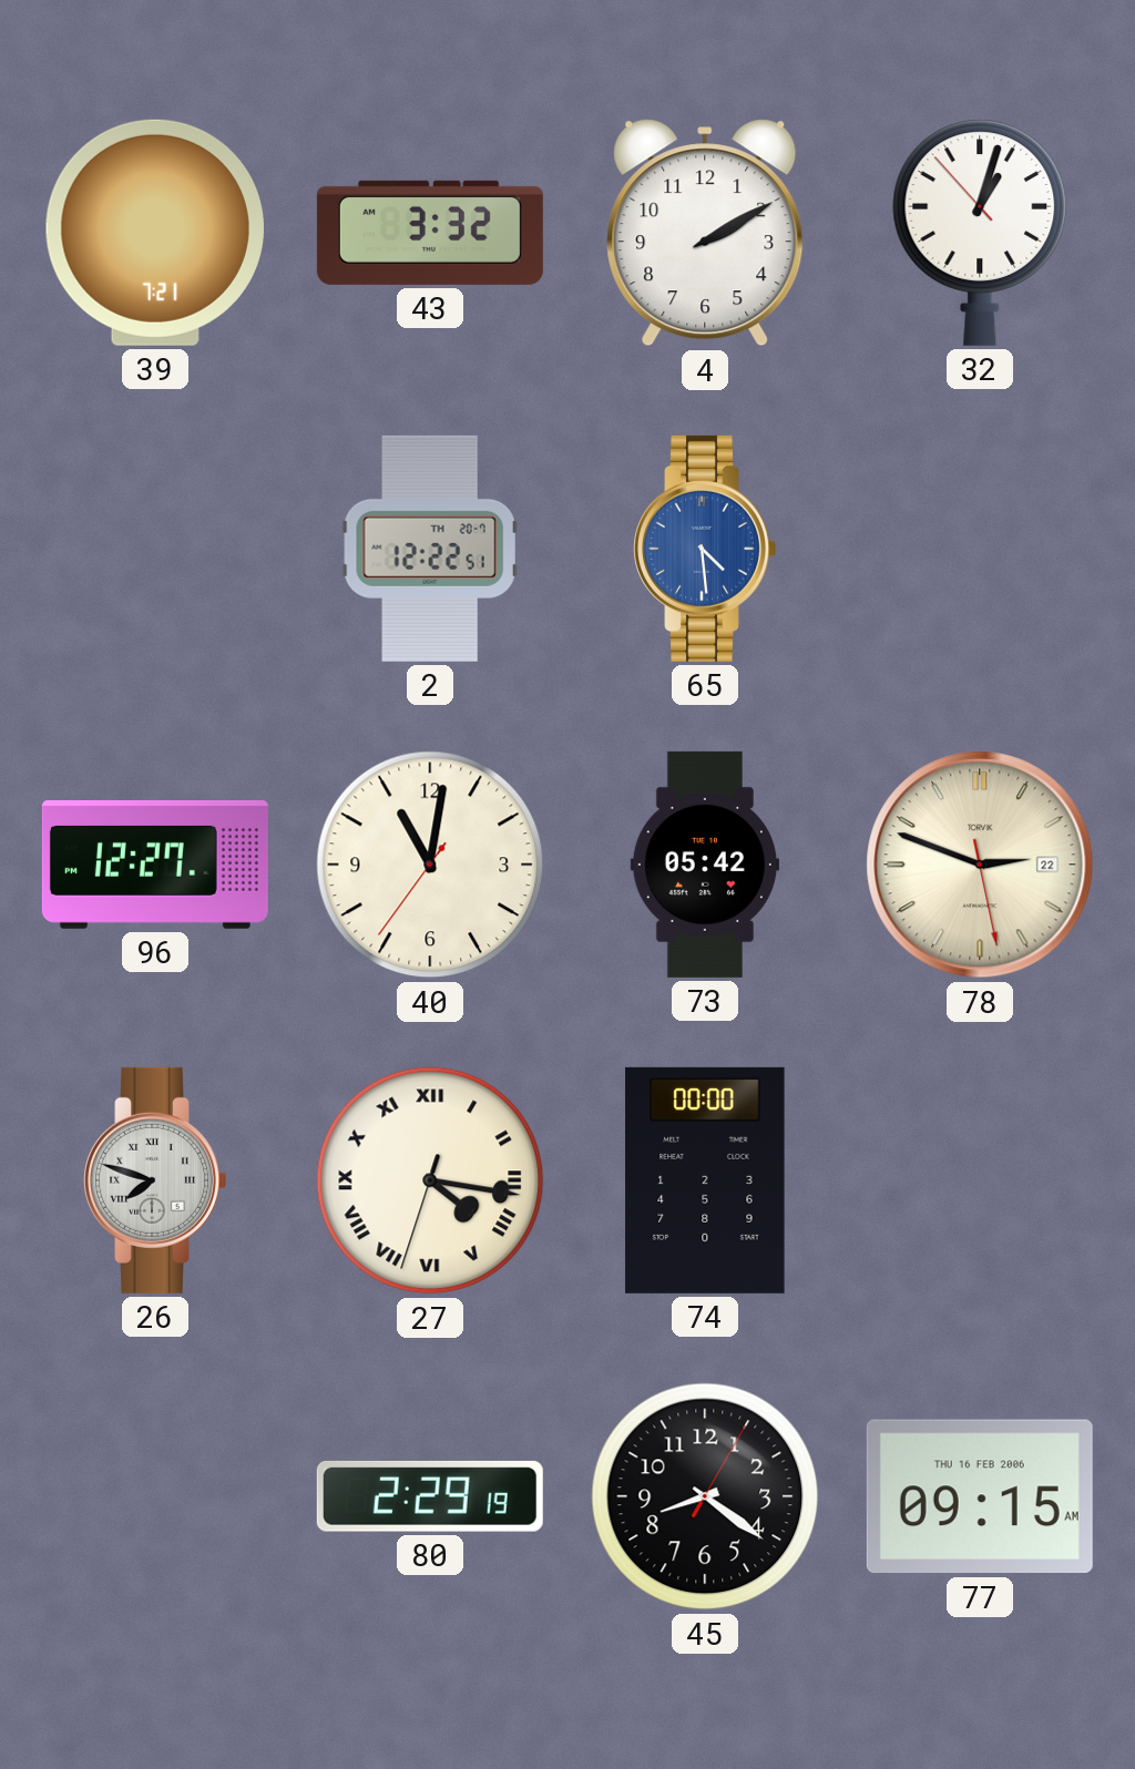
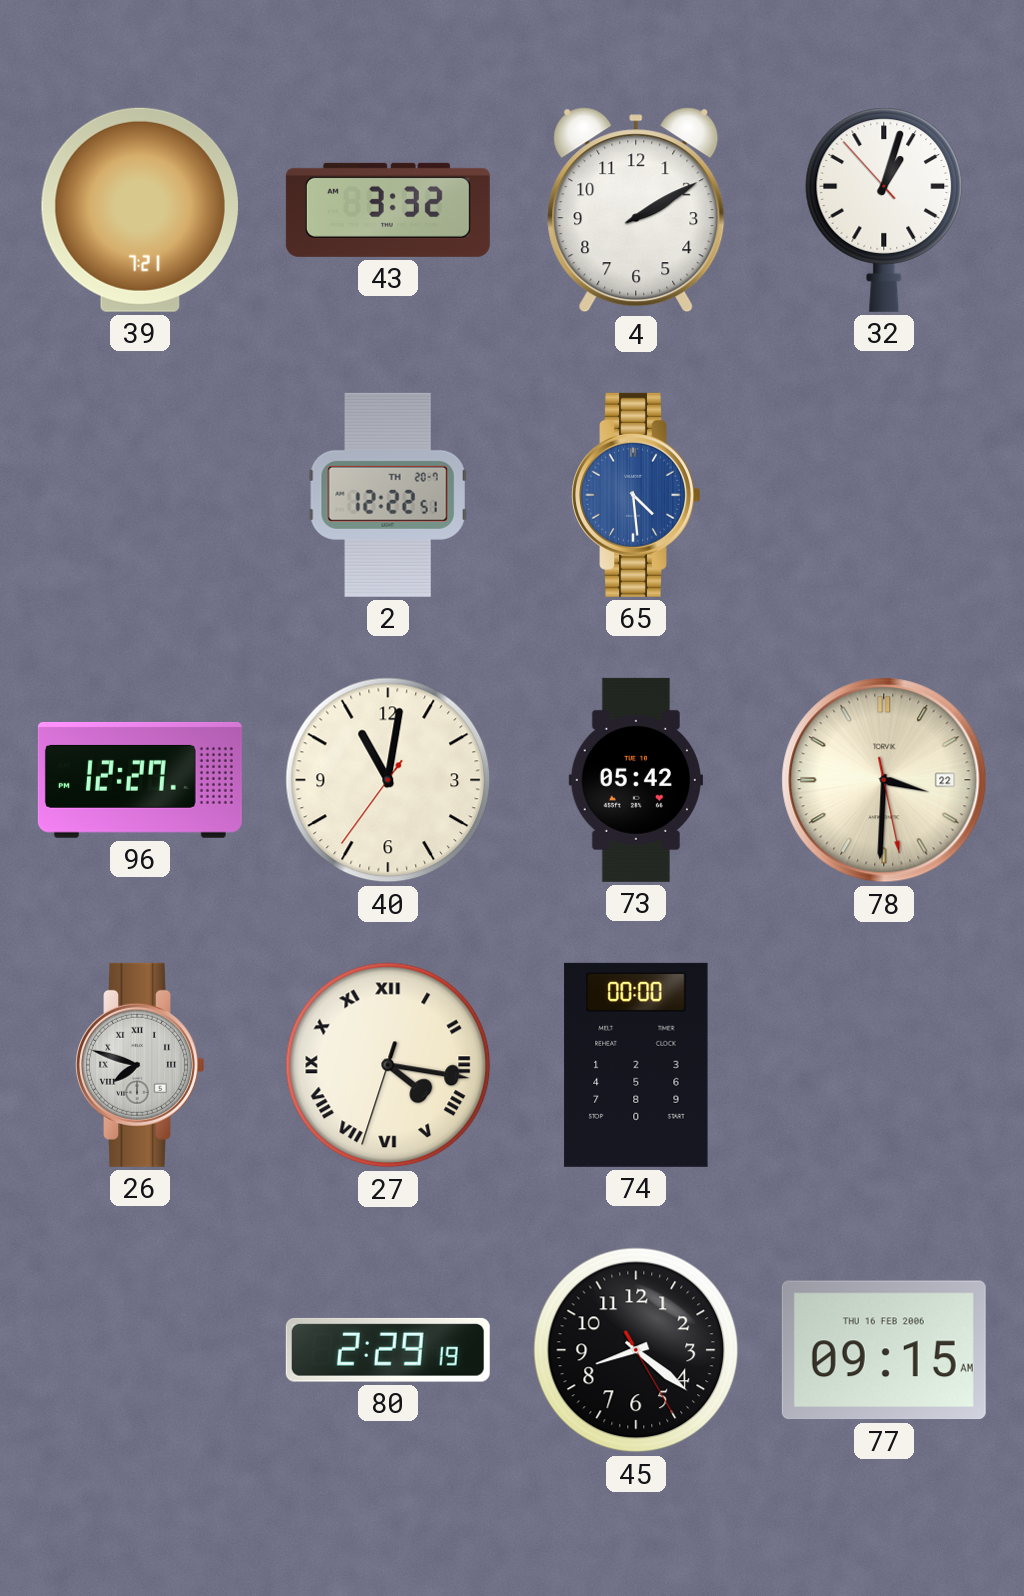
78: 2:48 -> 3:30 (884, 780)
45: 8:21:05 -> 8:21:25 (636, 1350)
